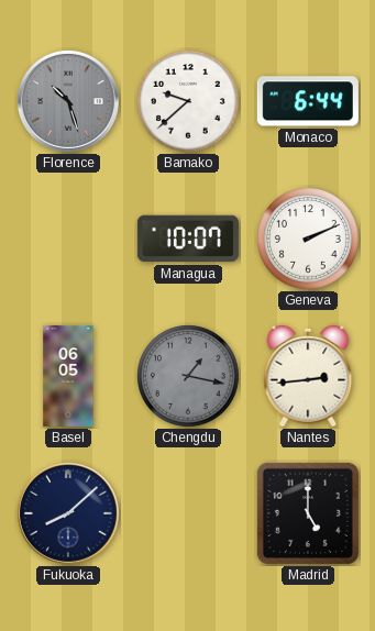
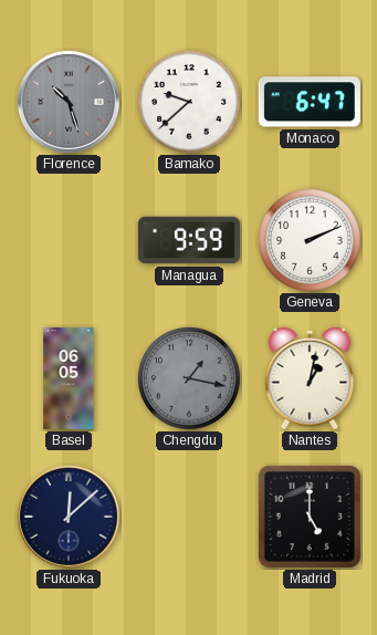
Monaco: 6:44 -> 6:47 (310, 102)
Managua: 10:07 -> 9:59 (189, 240)
Nantes: 2:44 -> 1:02 (310, 378)
Fukuoka: 8:08 -> 12:08 (69, 517)
